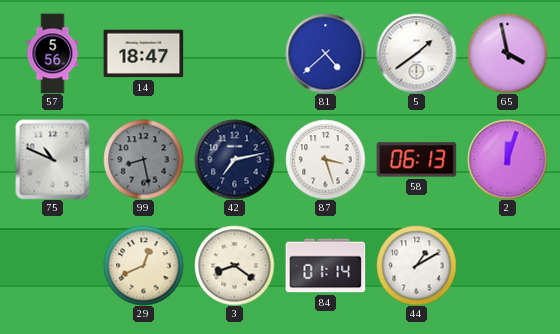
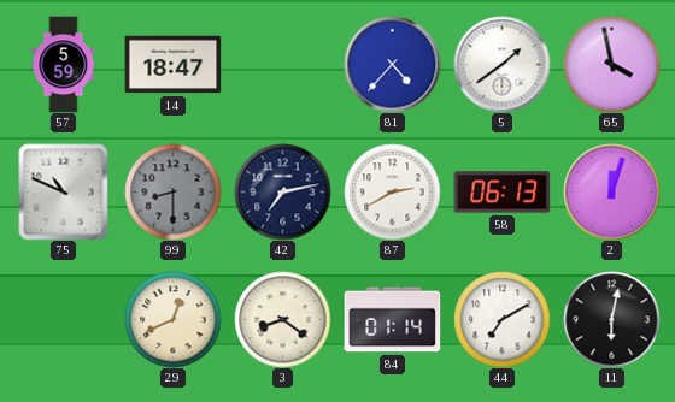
57: 5:56 -> 5:59 (64, 64)
81: 4:38 -> 4:37 (392, 64)
99: 8:28 -> 8:30 (172, 191)
87: 3:27 -> 2:40 (392, 191)
44: 1:10 -> 7:10 (501, 319)
11: none -> 6:02 (611, 319)
